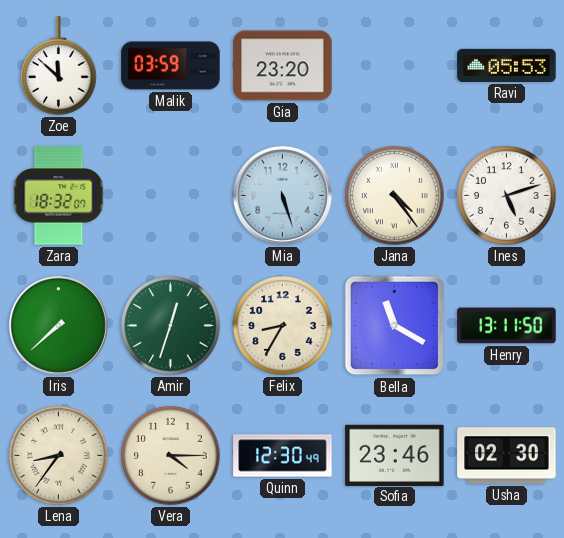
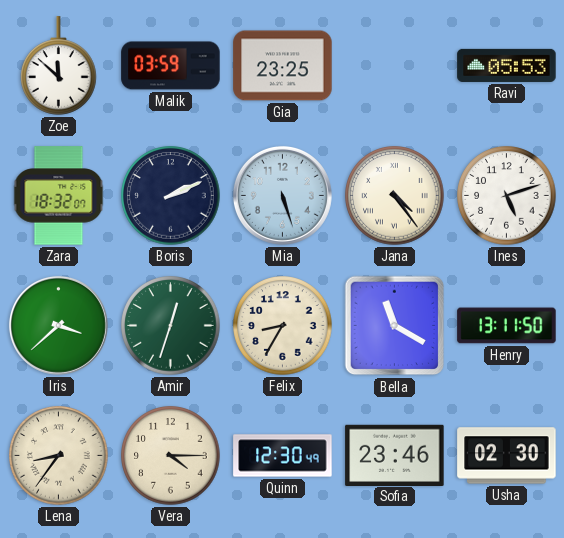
Gia: 23:20 -> 23:25 (283, 66)
Boris: none -> 2:11 (171, 196)
Iris: 7:38 -> 3:38 (58, 325)
